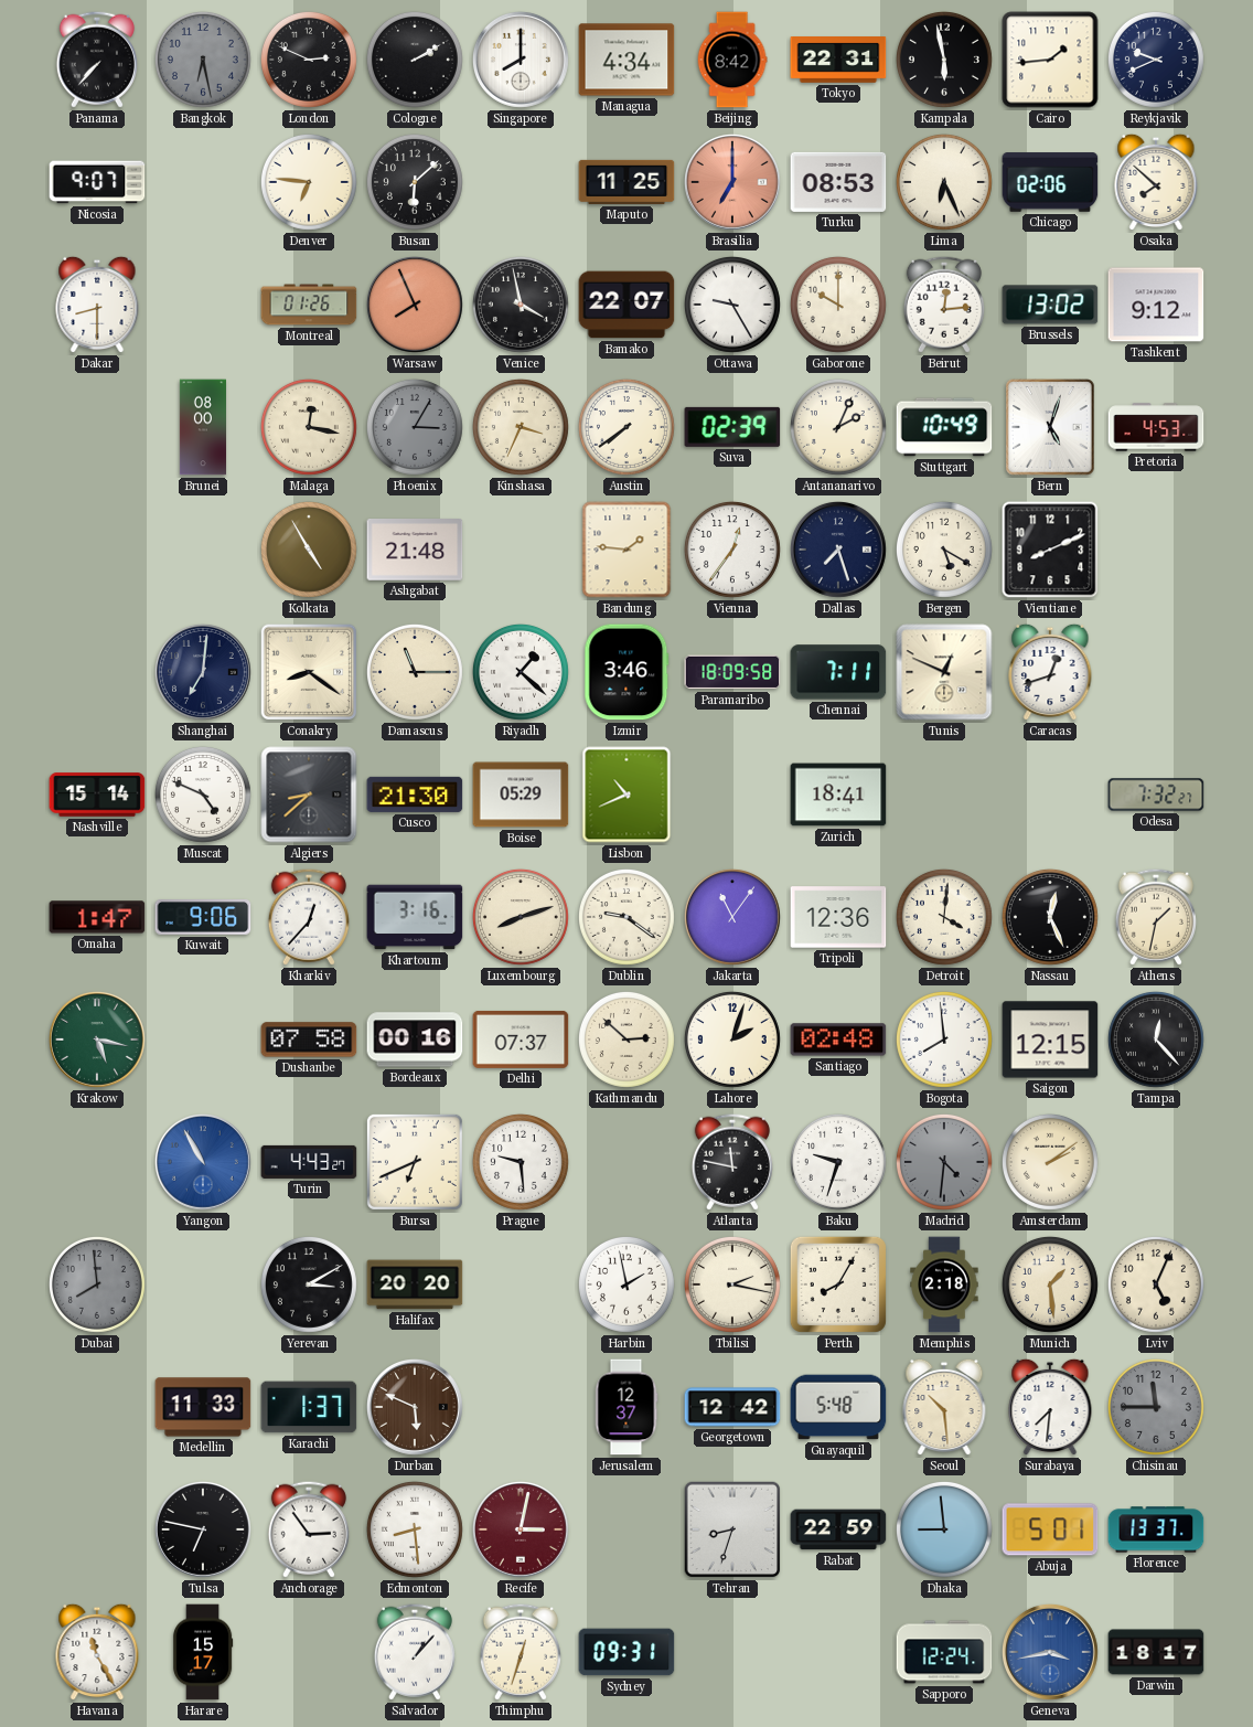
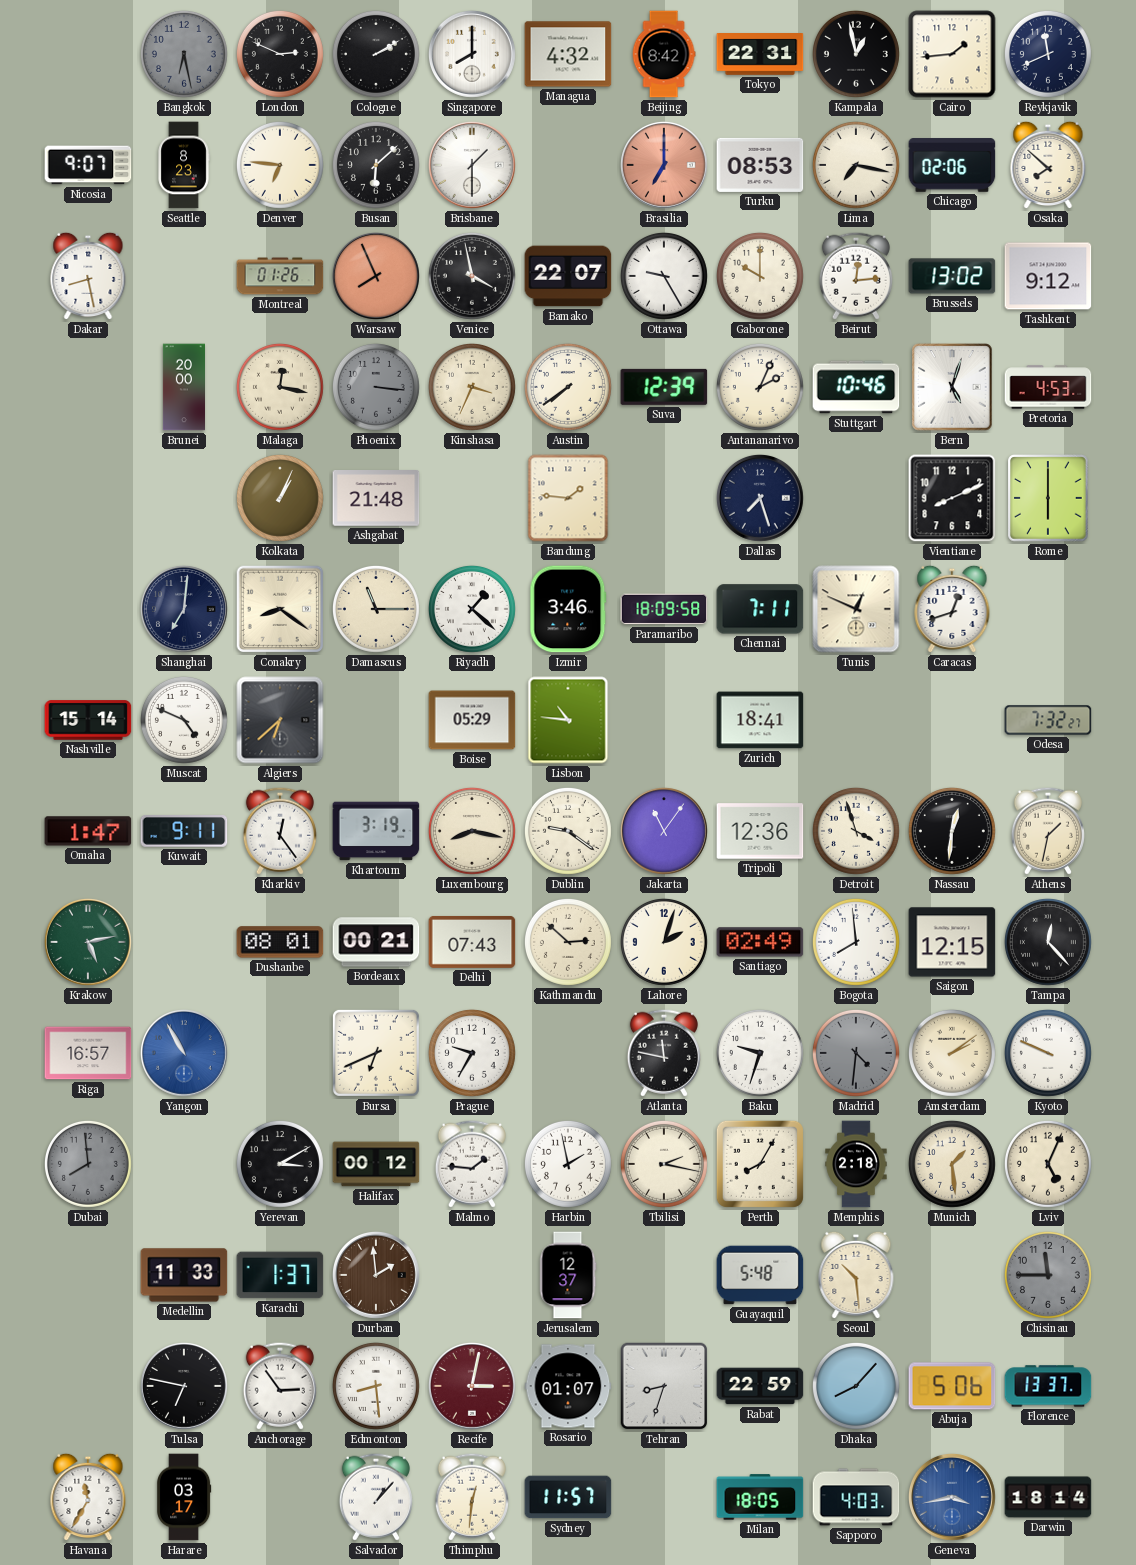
Panama: 7:37 -> none (97, 60)
Managua: 4:34 -> 4:32 (568, 54)
Kampala: 5:58 -> 12:58 (856, 54)
Reykjavik: 9:41 -> 11:41 (1048, 54)
Seattle: none -> 8:23 (184, 165)
Brisbane: none -> 1:30 (472, 166)
Maputo: 11:25 -> none (626, 182)
Lima: 6:26 -> 7:17 (856, 165)
Dakar: 8:30 -> 8:28 (88, 276)
Brunei: 08:00 -> 20:00 (183, 387)
Phoenix: 3:05 -> 3:16 (376, 387)
Suva: 02:39 -> 12:39 (664, 387)
Stuttgart: 10:49 -> 10:46 (856, 387)
Kolkata: 4:55 -> 1:04 (280, 498)
Vienna: 12:36 -> none (732, 550)
Bergen: 5:20 -> none (944, 550)
Rome: none -> 6:00 (1048, 498)
Algiers: 8:38 -> 6:38 (280, 720)
Cusco: 21:30 -> none (415, 795)
Lisbon: 10:41 -> 10:46 (568, 720)
Kuwait: 9:06 -> 9:11 (184, 832)
Kharkiv: 12:37 -> 12:24 (280, 831)
Khartoum: 3:16 -> 3:19 (376, 831)
Luxembourg: 8:12 -> 8:17 (472, 831)
Detroit: 4:01 -> 3:57 (856, 831)
Nassau: 12:26 -> 12:31 (952, 831)
Krakow: 5:17 -> 5:13 (88, 943)
Dushanbe: 07:58 -> 08:01 (280, 942)
Bordeaux: 00:16 -> 00:21 (376, 942)
Delhi: 07:37 -> 07:43 (472, 942)
Santiago: 02:48 -> 02:49 (760, 942)
Riga: none -> 16:57 (88, 1053)
Turin: 4:43 -> none (309, 1162)
Prague: 9:29 -> 9:35 (472, 1053)
Kyoto: none -> 9:49 (1048, 1053)
Halifax: 20:20 -> 00:12 (376, 1164)
Malmo: none -> 1:46 (472, 1164)
Durban: 5:49 -> 1:59 (376, 1276)
Georgetown: 12:42 -> none (732, 1407)
Surabaya: 7:31 -> none (1050, 1407)
Rosario: none -> 01:07 (568, 1386)
Dhaka: 8:59 -> 8:07 (856, 1386)
Abuja: 5:01 -> 5:06 (952, 1386)
Havana: 11:25 -> 11:35 (88, 1497)
Harare: 15:17 -> 03:17 (184, 1497)
Thimphu: 12:33 -> 12:31 (472, 1497)
Sydney: 09:31 -> 11:57 (568, 1497)
Milan: none -> 18:05 (760, 1497)
Sapporo: 12:24 -> 4:03 (856, 1497)
Darwin: 18:17 -> 18:14 (1048, 1497)
